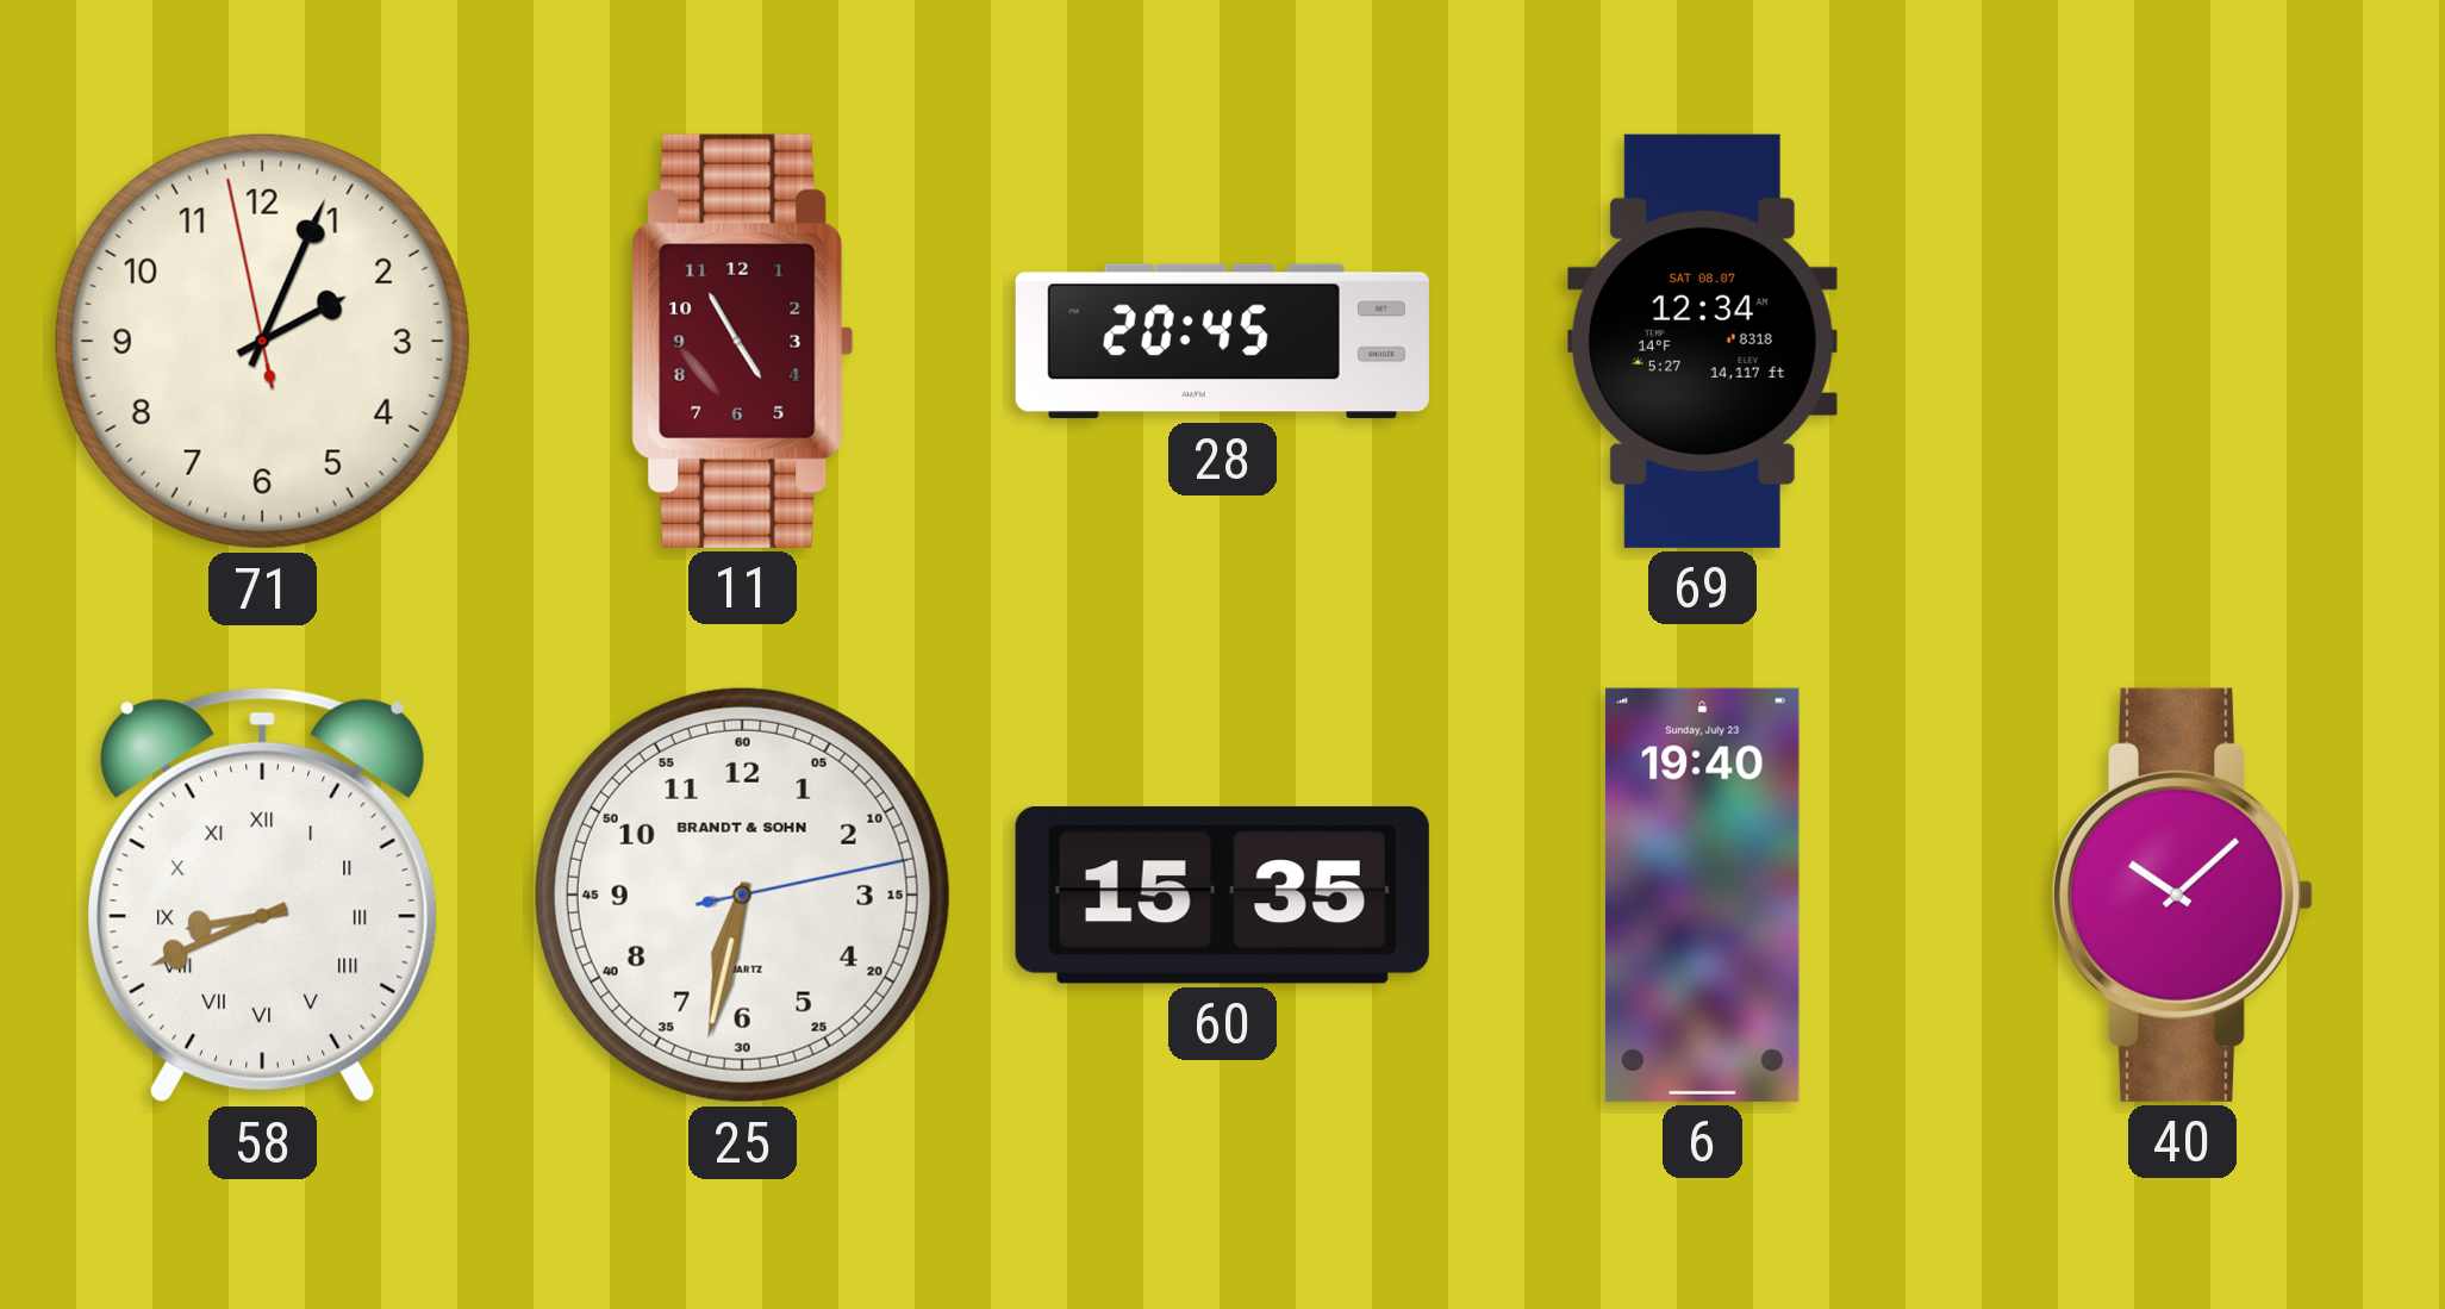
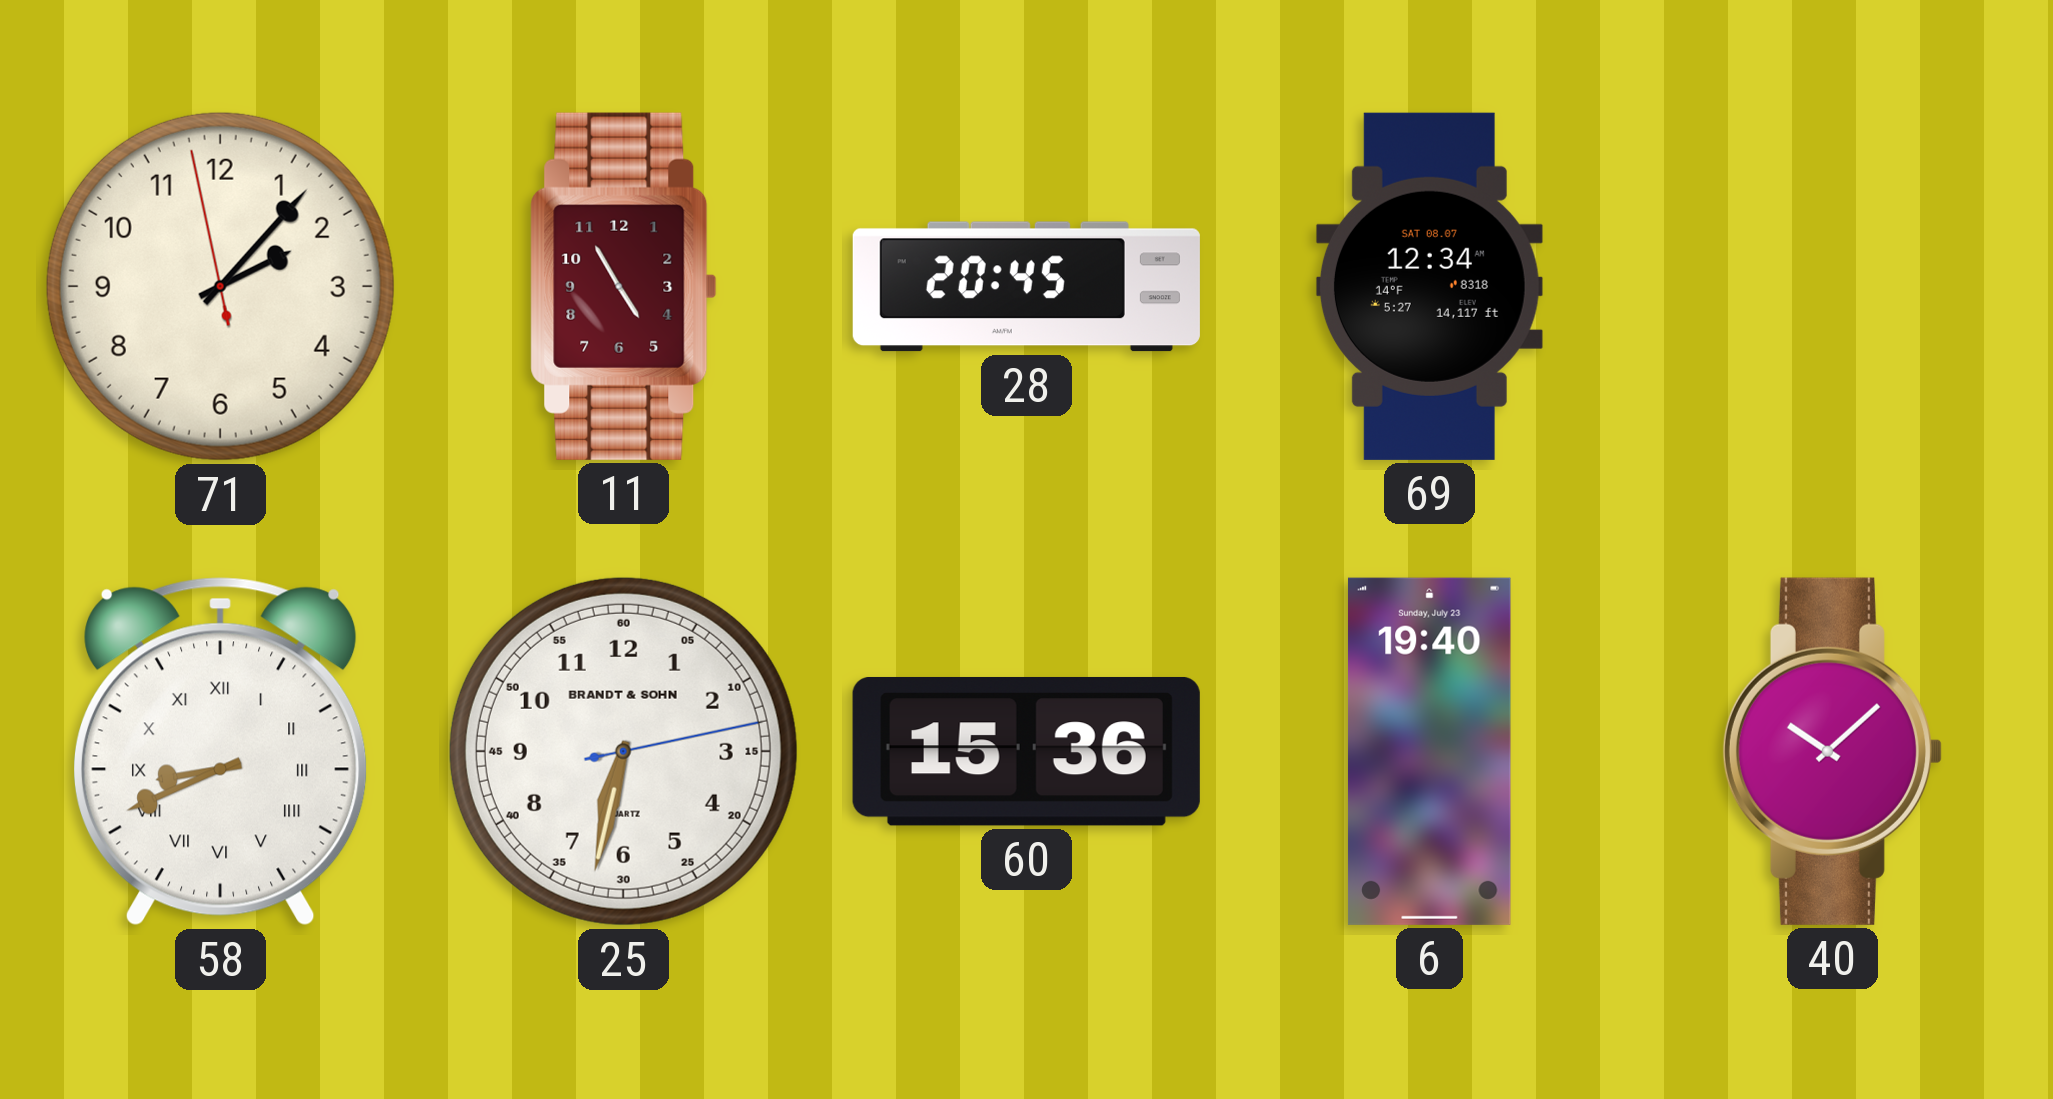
71: 2:03 -> 2:06 (220, 286)
60: 15:35 -> 15:36 (1026, 751)
